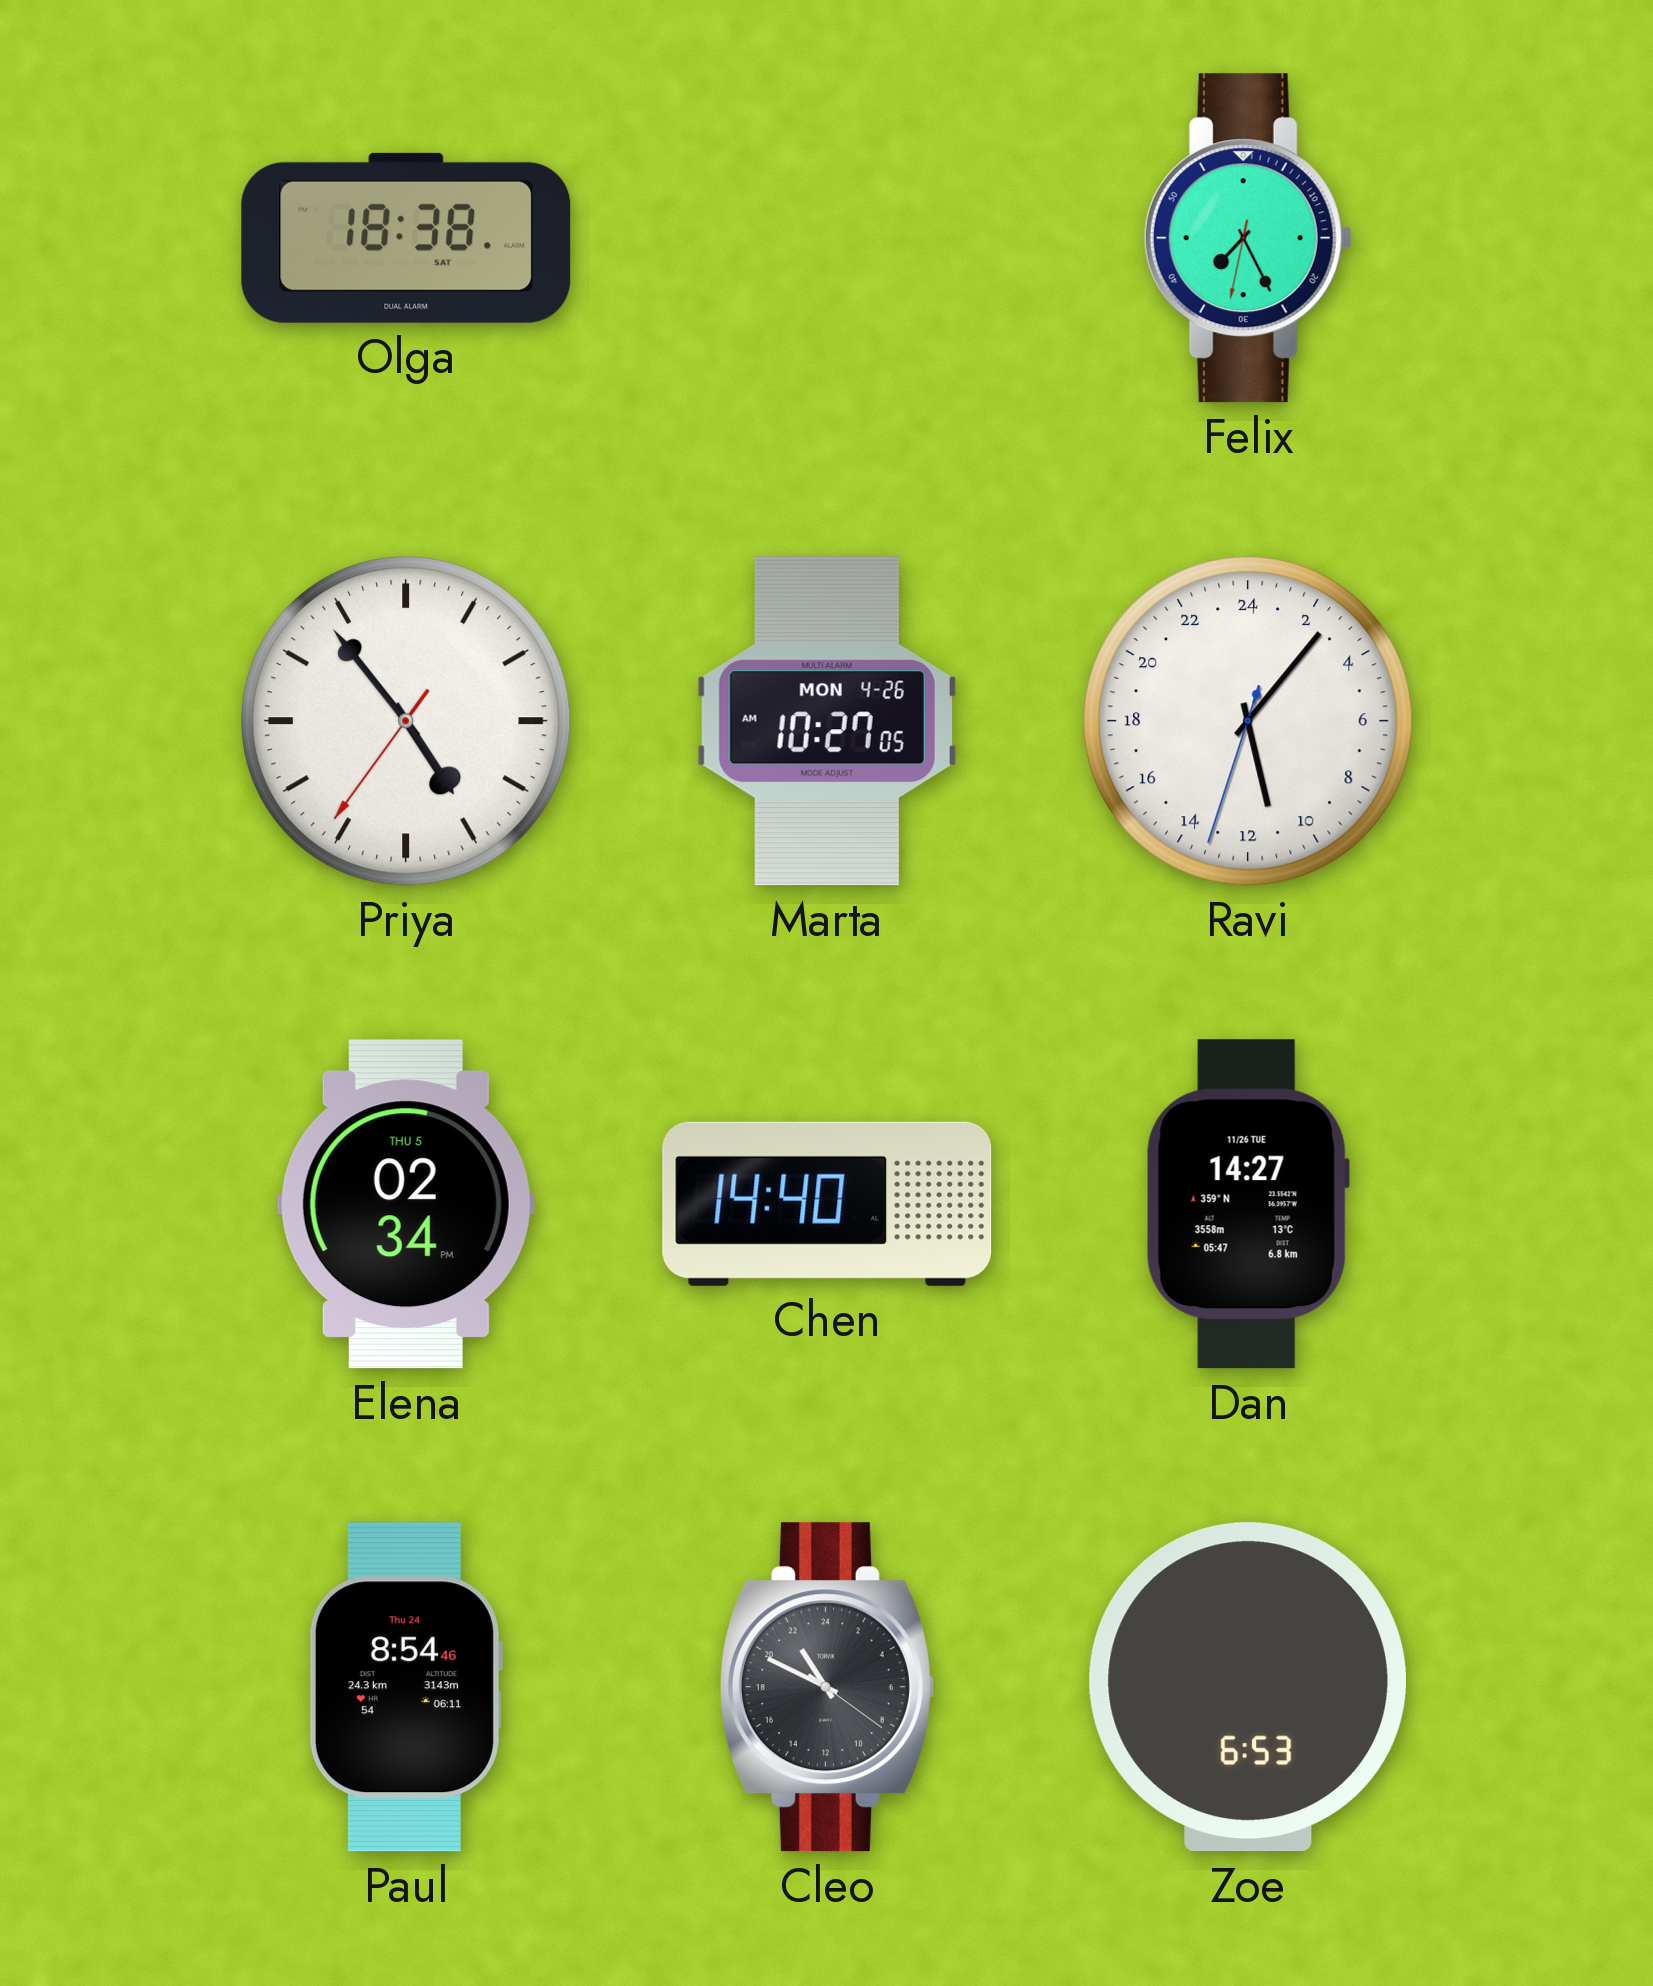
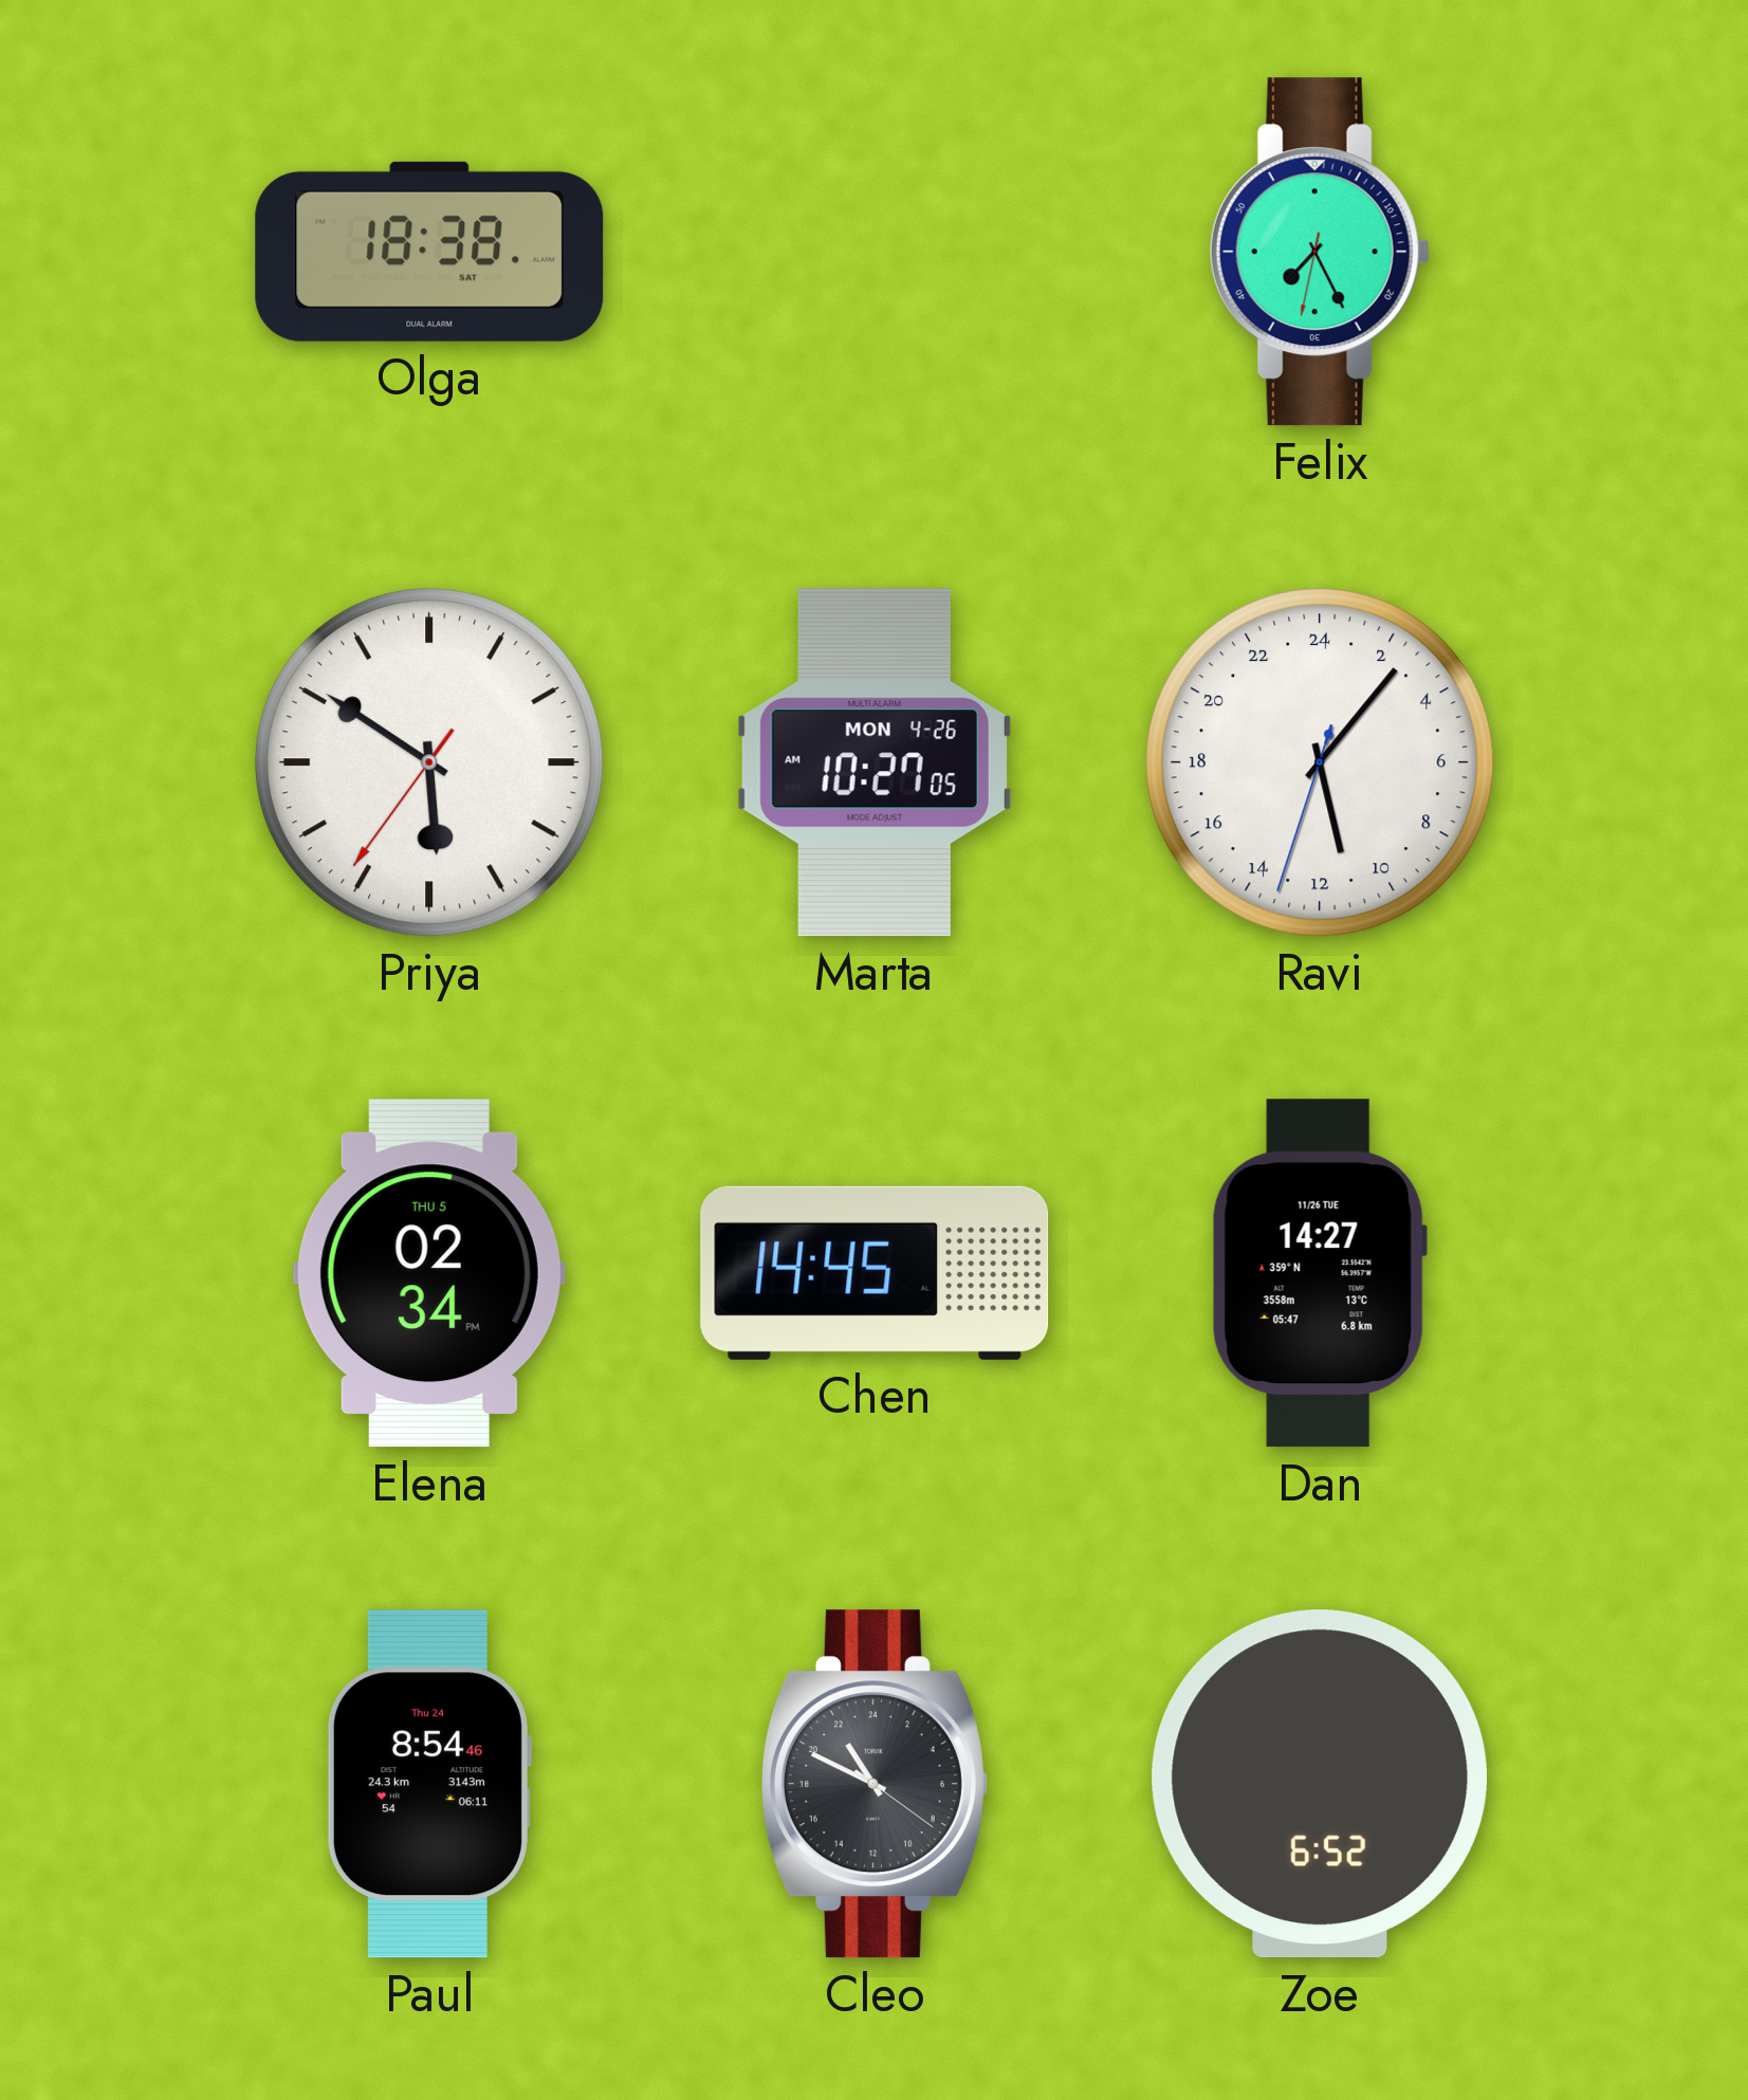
Priya: 4:53 -> 5:50 (430, 763)
Chen: 14:40 -> 14:45 (875, 1273)
Zoe: 6:53 -> 6:52 (1319, 1784)
